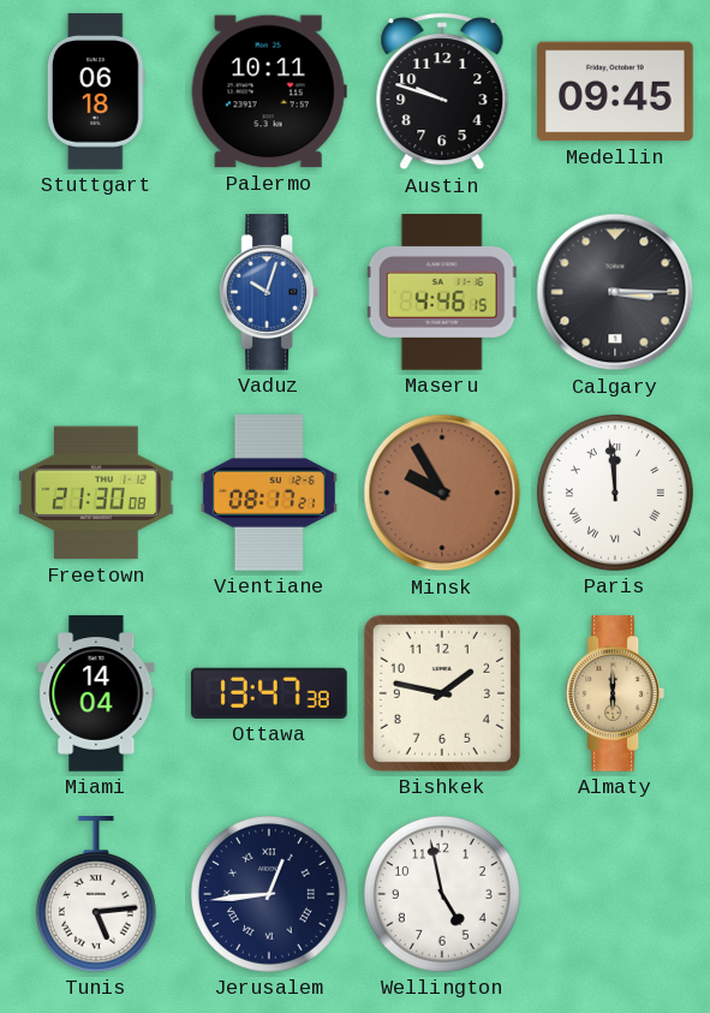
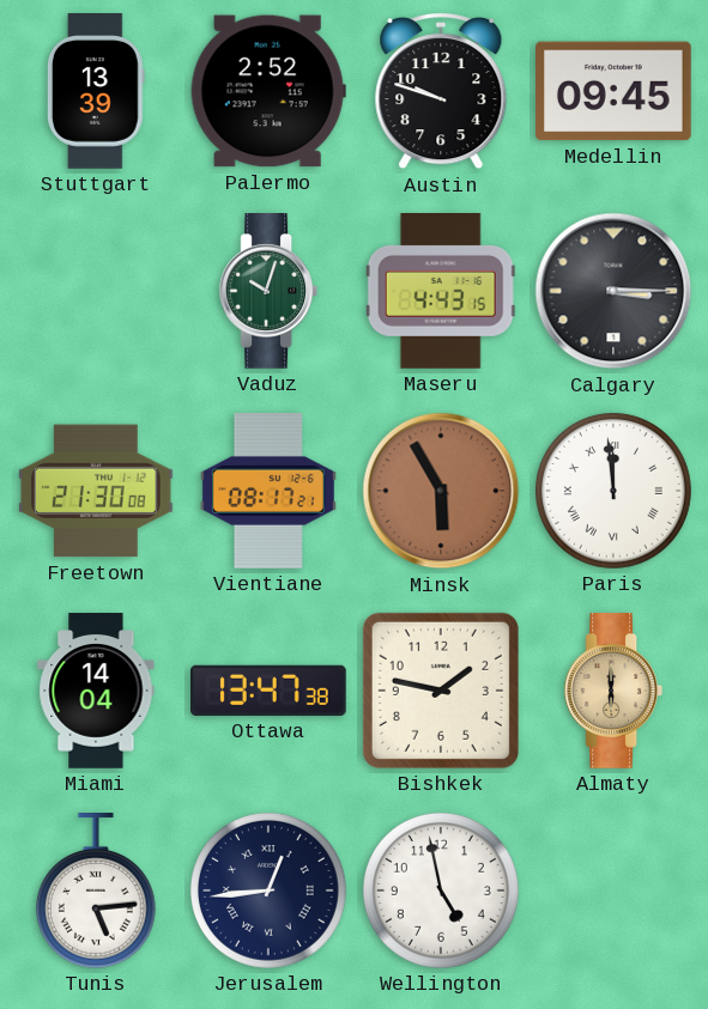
Stuttgart: 06:18 -> 13:39 (96, 91)
Palermo: 10:11 -> 2:52 (268, 91)
Vaduz dial: blue -> green (267, 291)
Maseru: 4:46 -> 4:43 (441, 292)
Minsk: 9:55 -> 5:55 (441, 491)
